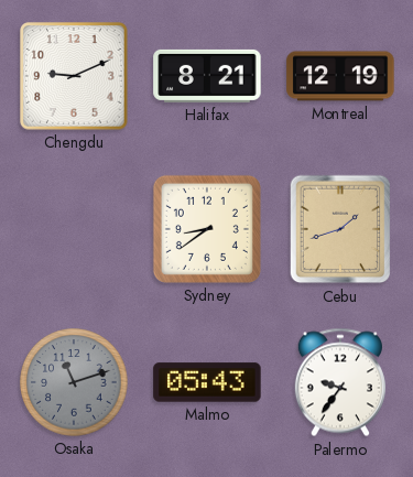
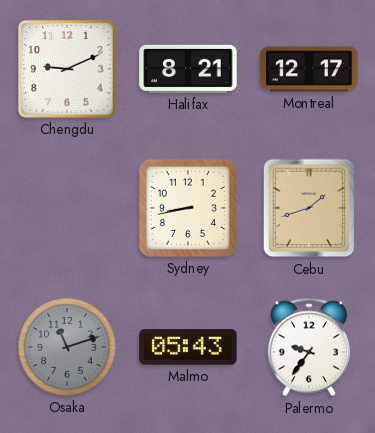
Montreal: 12:19 -> 12:17 (309, 69)
Sydney: 8:39 -> 8:43 (188, 208)
